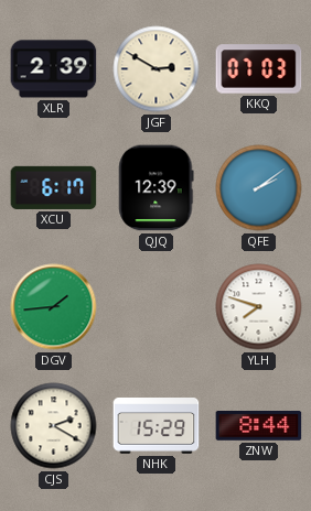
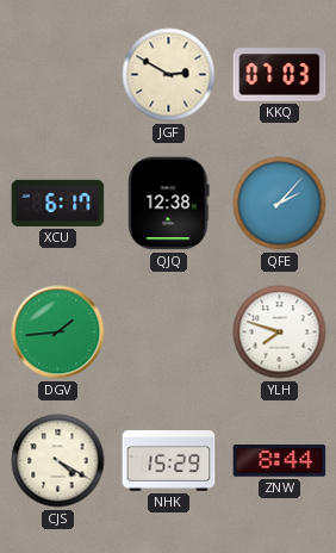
XLR: 2:39 -> none (54, 69)
QJQ: 12:39 -> 12:38 (169, 204)
QFE: 2:09 -> 2:07 (280, 204)
CJS: 2:20 -> 4:20 (58, 461)
